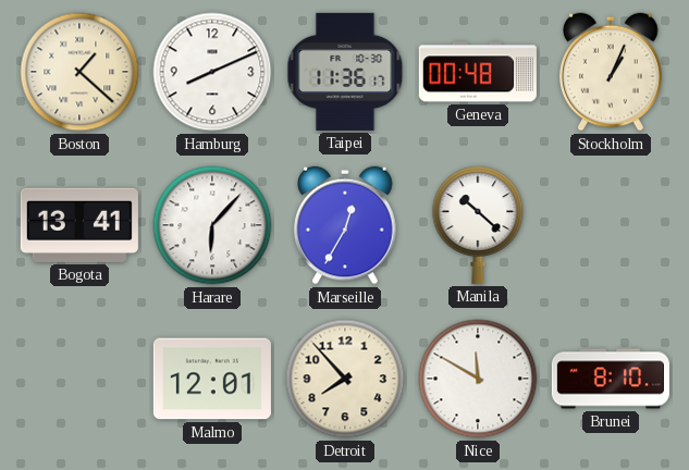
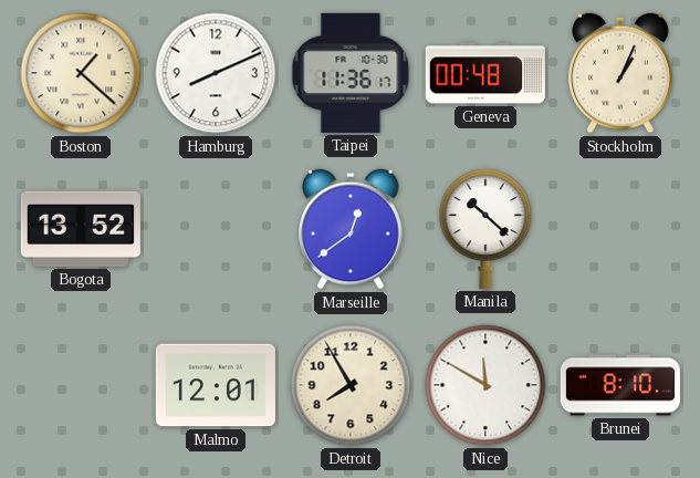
Bogota: 13:41 -> 13:52 (81, 229)
Harare: 6:07 -> none (212, 225)
Marseille: 12:35 -> 12:39 (352, 229)
Detroit: 7:53 -> 7:55 (351, 385)
